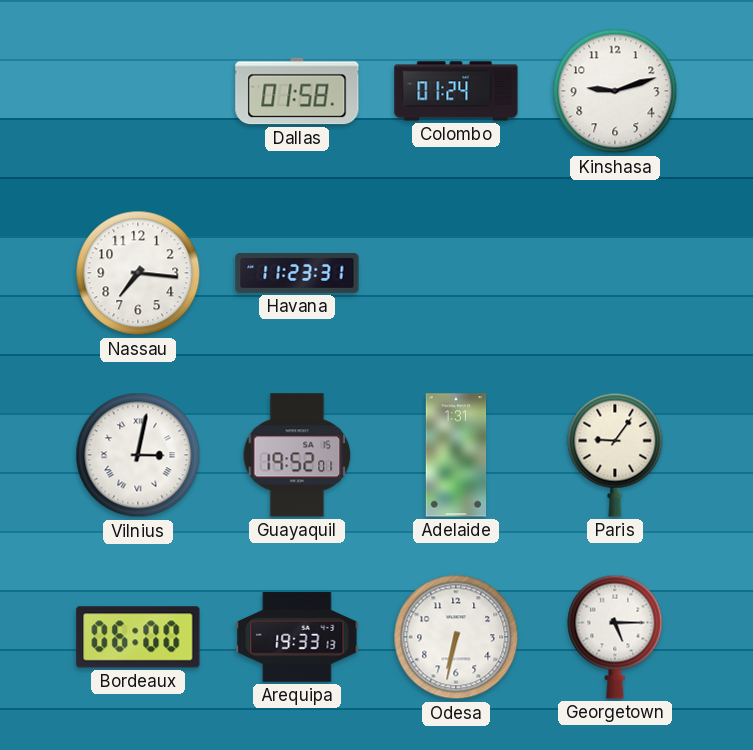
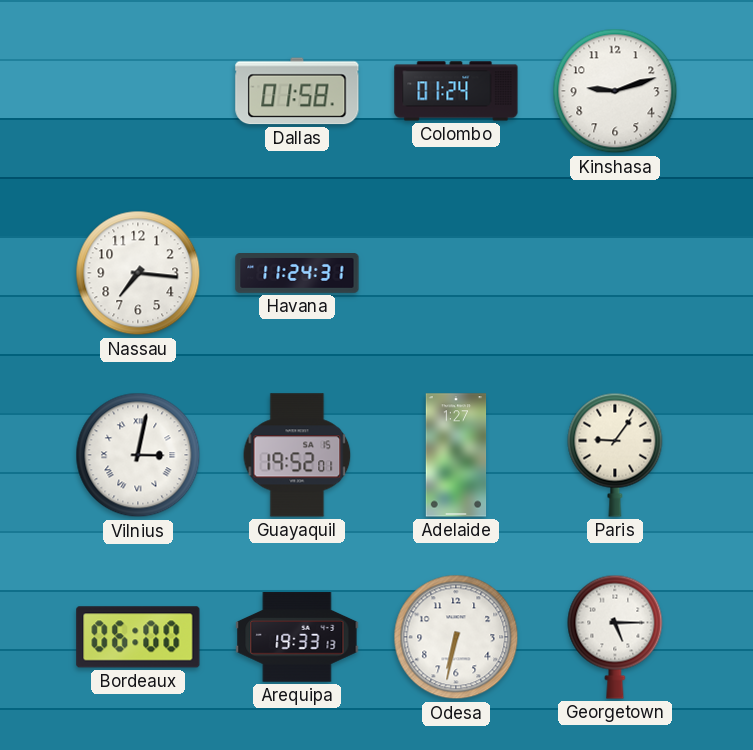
Havana: 11:23 -> 11:24 (297, 274)
Adelaide: 1:31 -> 1:27 (456, 455)
